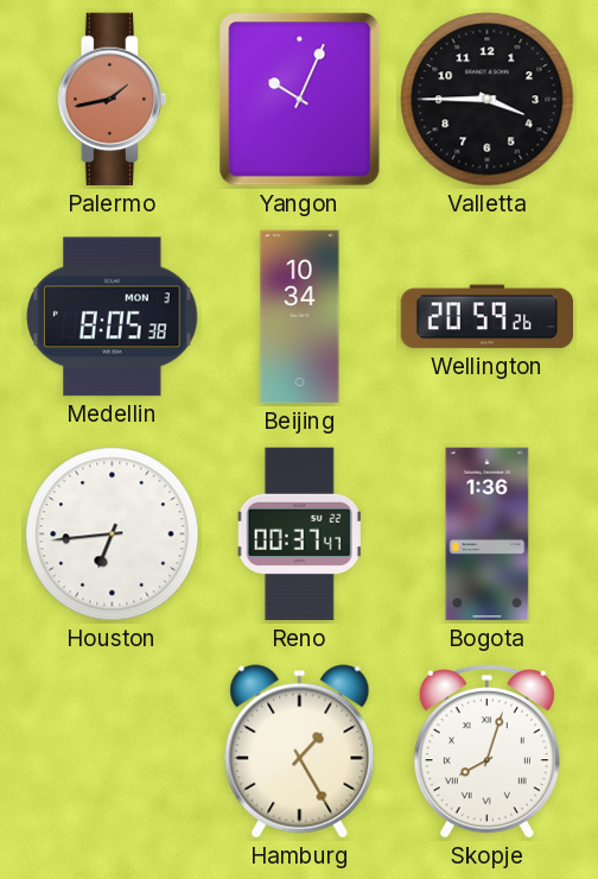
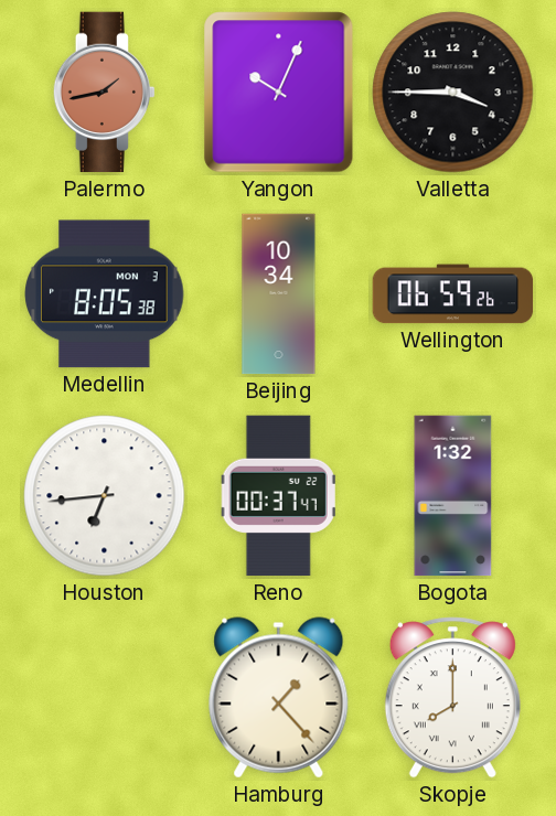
Wellington: 20:59 -> 06:59 (453, 294)
Bogota: 1:36 -> 1:32 (453, 496)
Hamburg: 1:25 -> 1:23 (279, 698)
Skopje: 8:03 -> 8:00 (452, 698)
